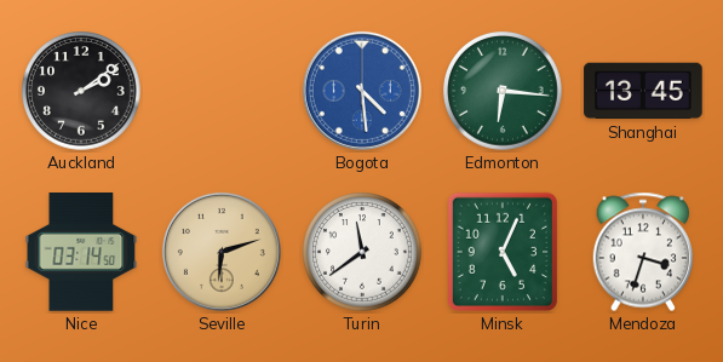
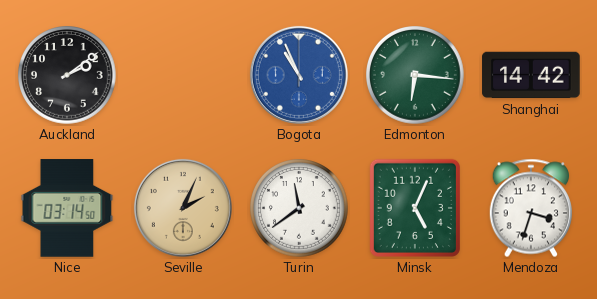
Bogota: 4:29 -> 10:56 (299, 75)
Shanghai: 13:45 -> 14:42 (531, 75)
Seville: 6:12 -> 2:04 (183, 208)
